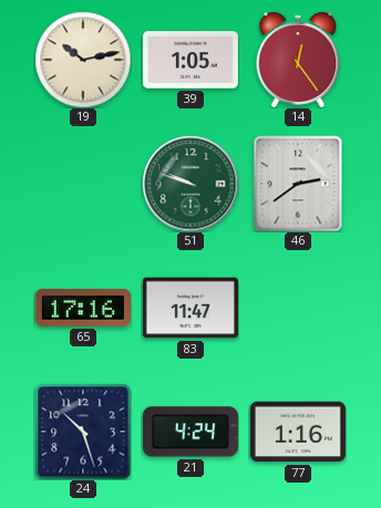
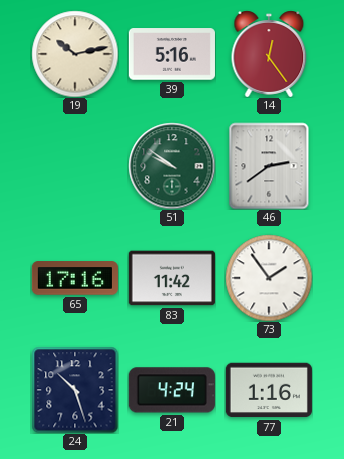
39: 1:05 -> 5:16 (172, 54)
51: 9:48 -> 9:51 (172, 166)
83: 11:47 -> 11:42 (172, 278)
73: none -> 1:54 (269, 278)
